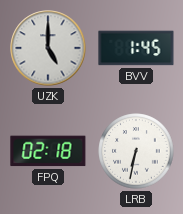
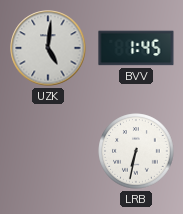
UZK: 5:00 -> 5:01 (48, 48)
FPQ: 02:18 -> none (48, 151)
